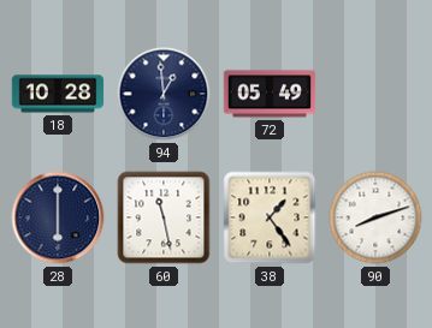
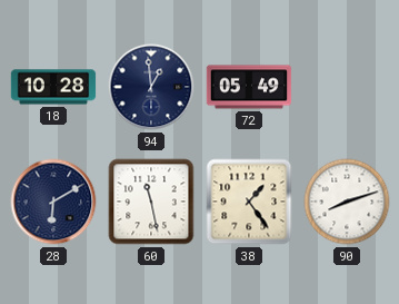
28: 6:00 -> 6:10 (53, 202)
